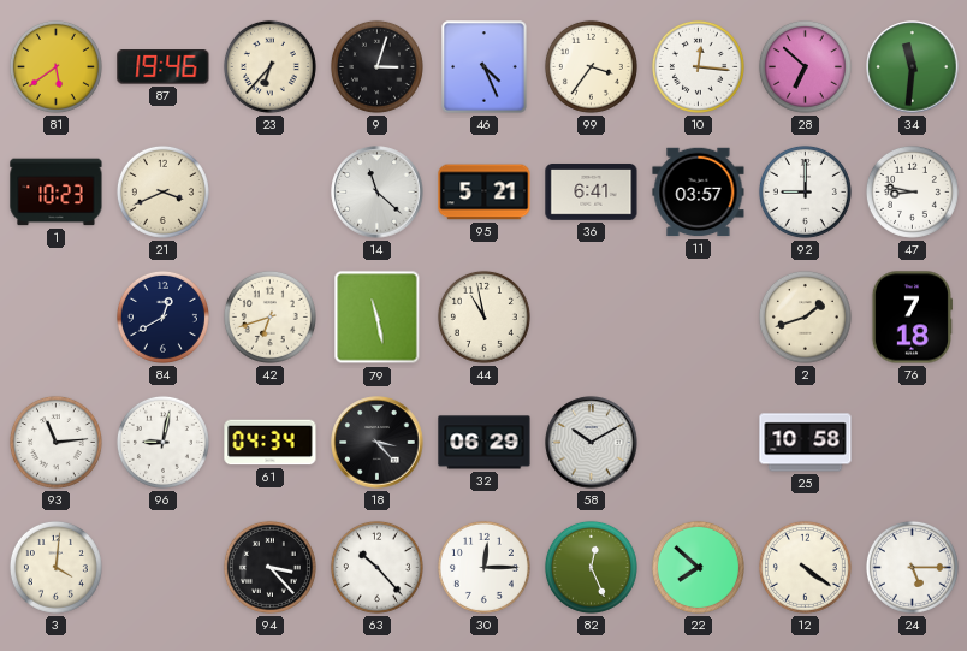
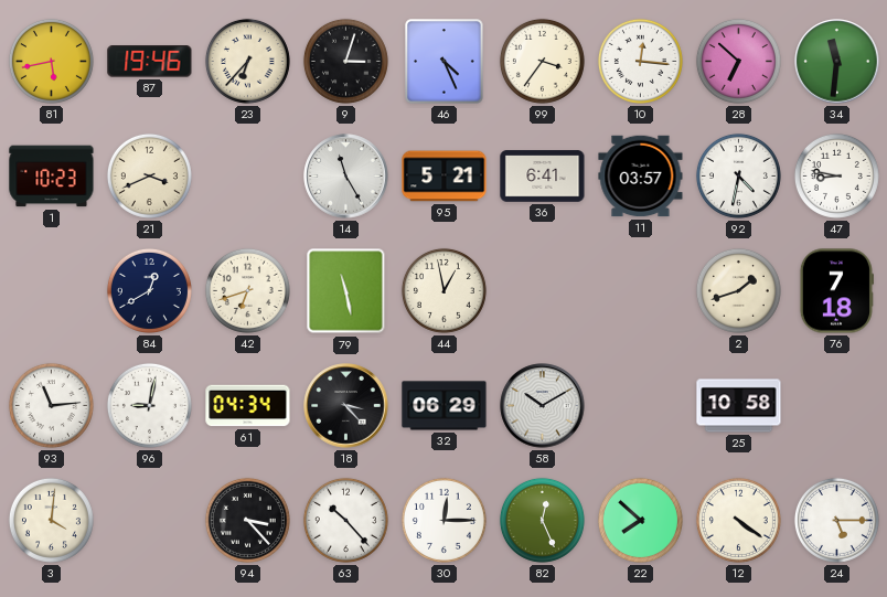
81: 5:39 -> 5:43 (51, 61)
14: 11:22 -> 11:25 (346, 177)
92: 9:00 -> 4:32 (738, 175)
44: 10:58 -> 12:58 (443, 290)
